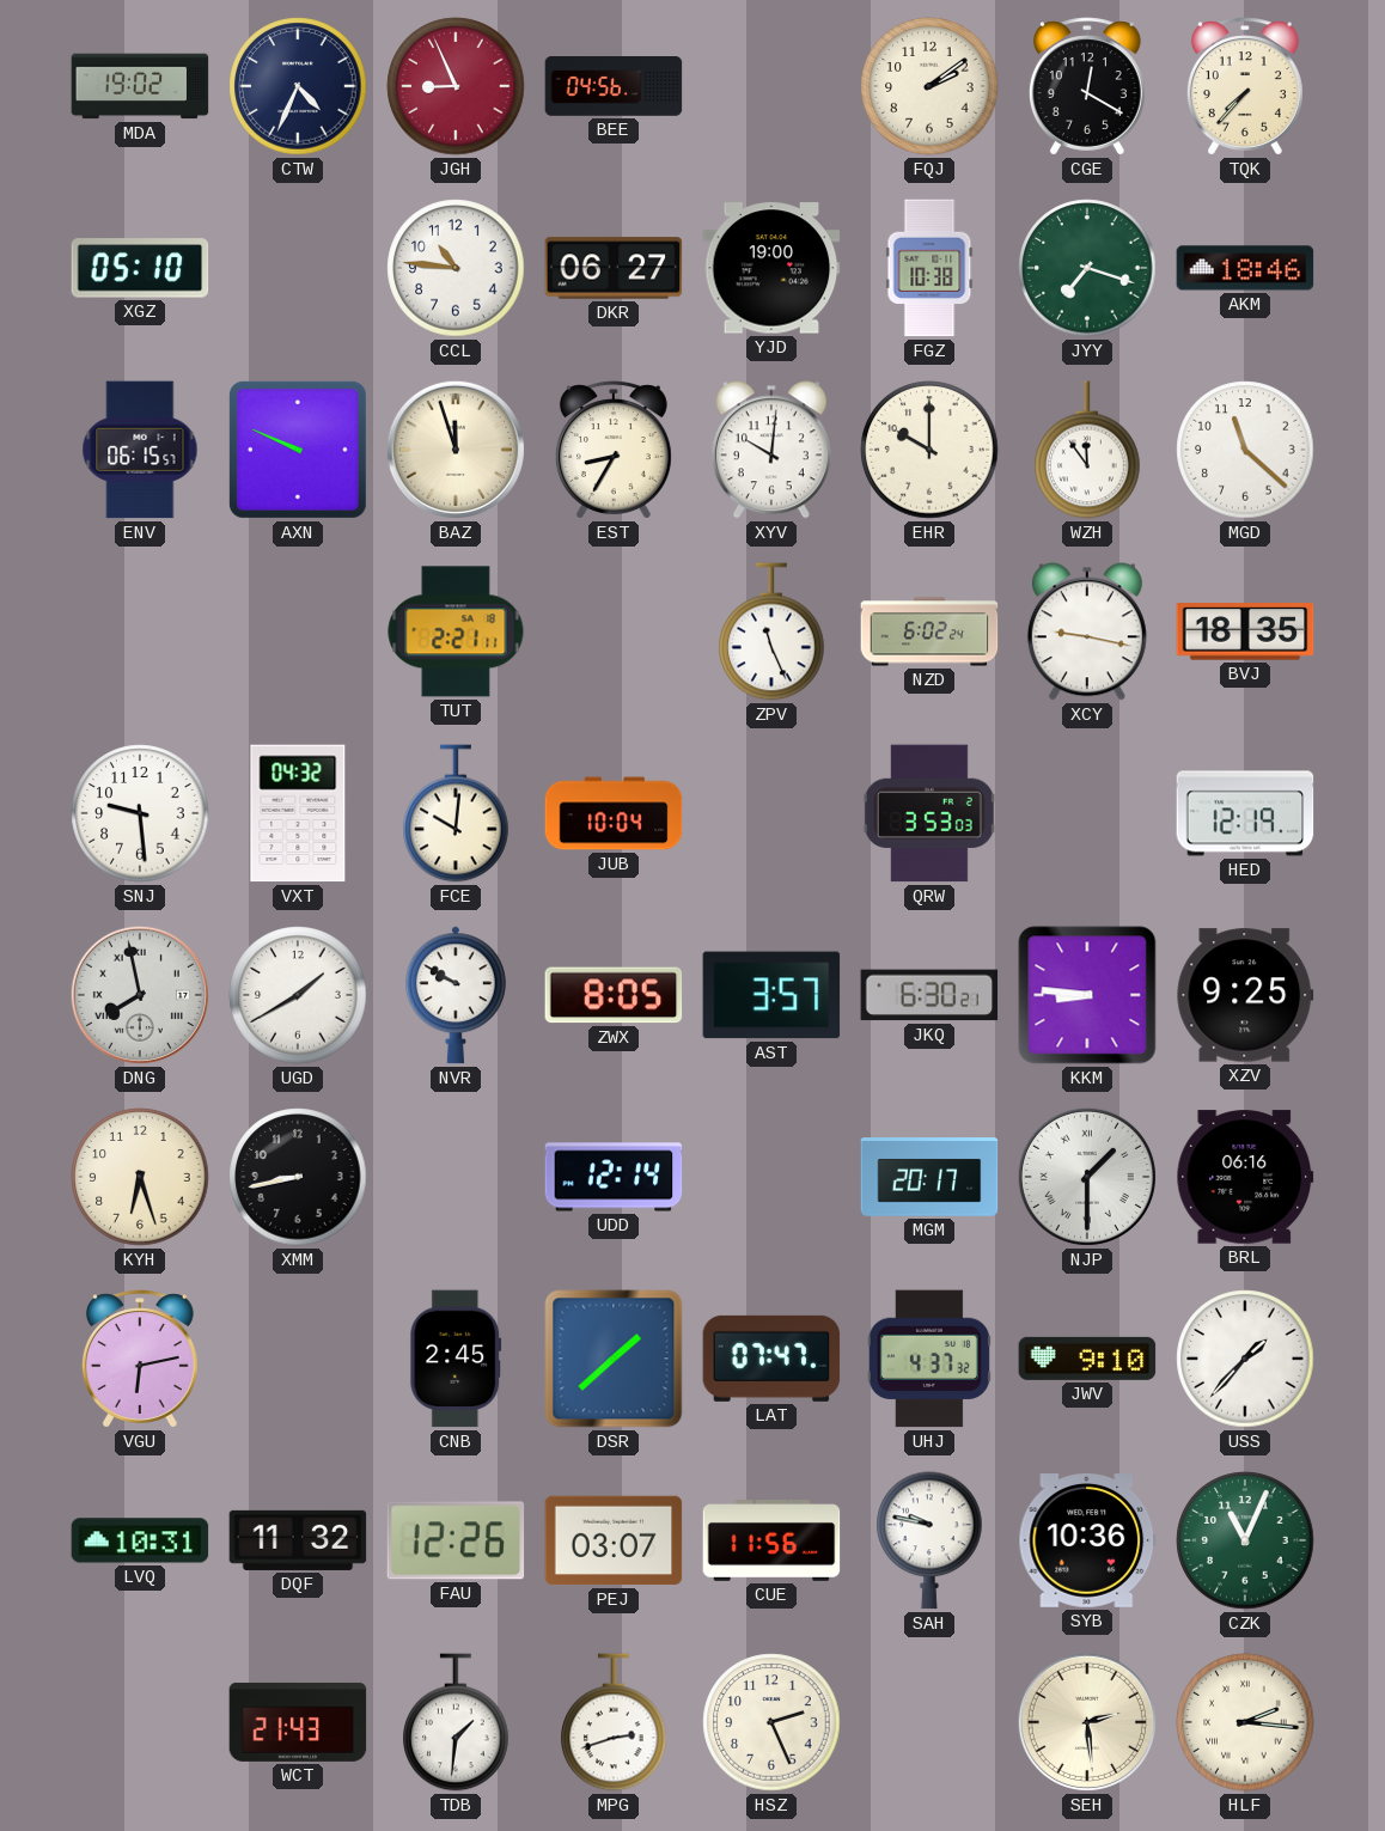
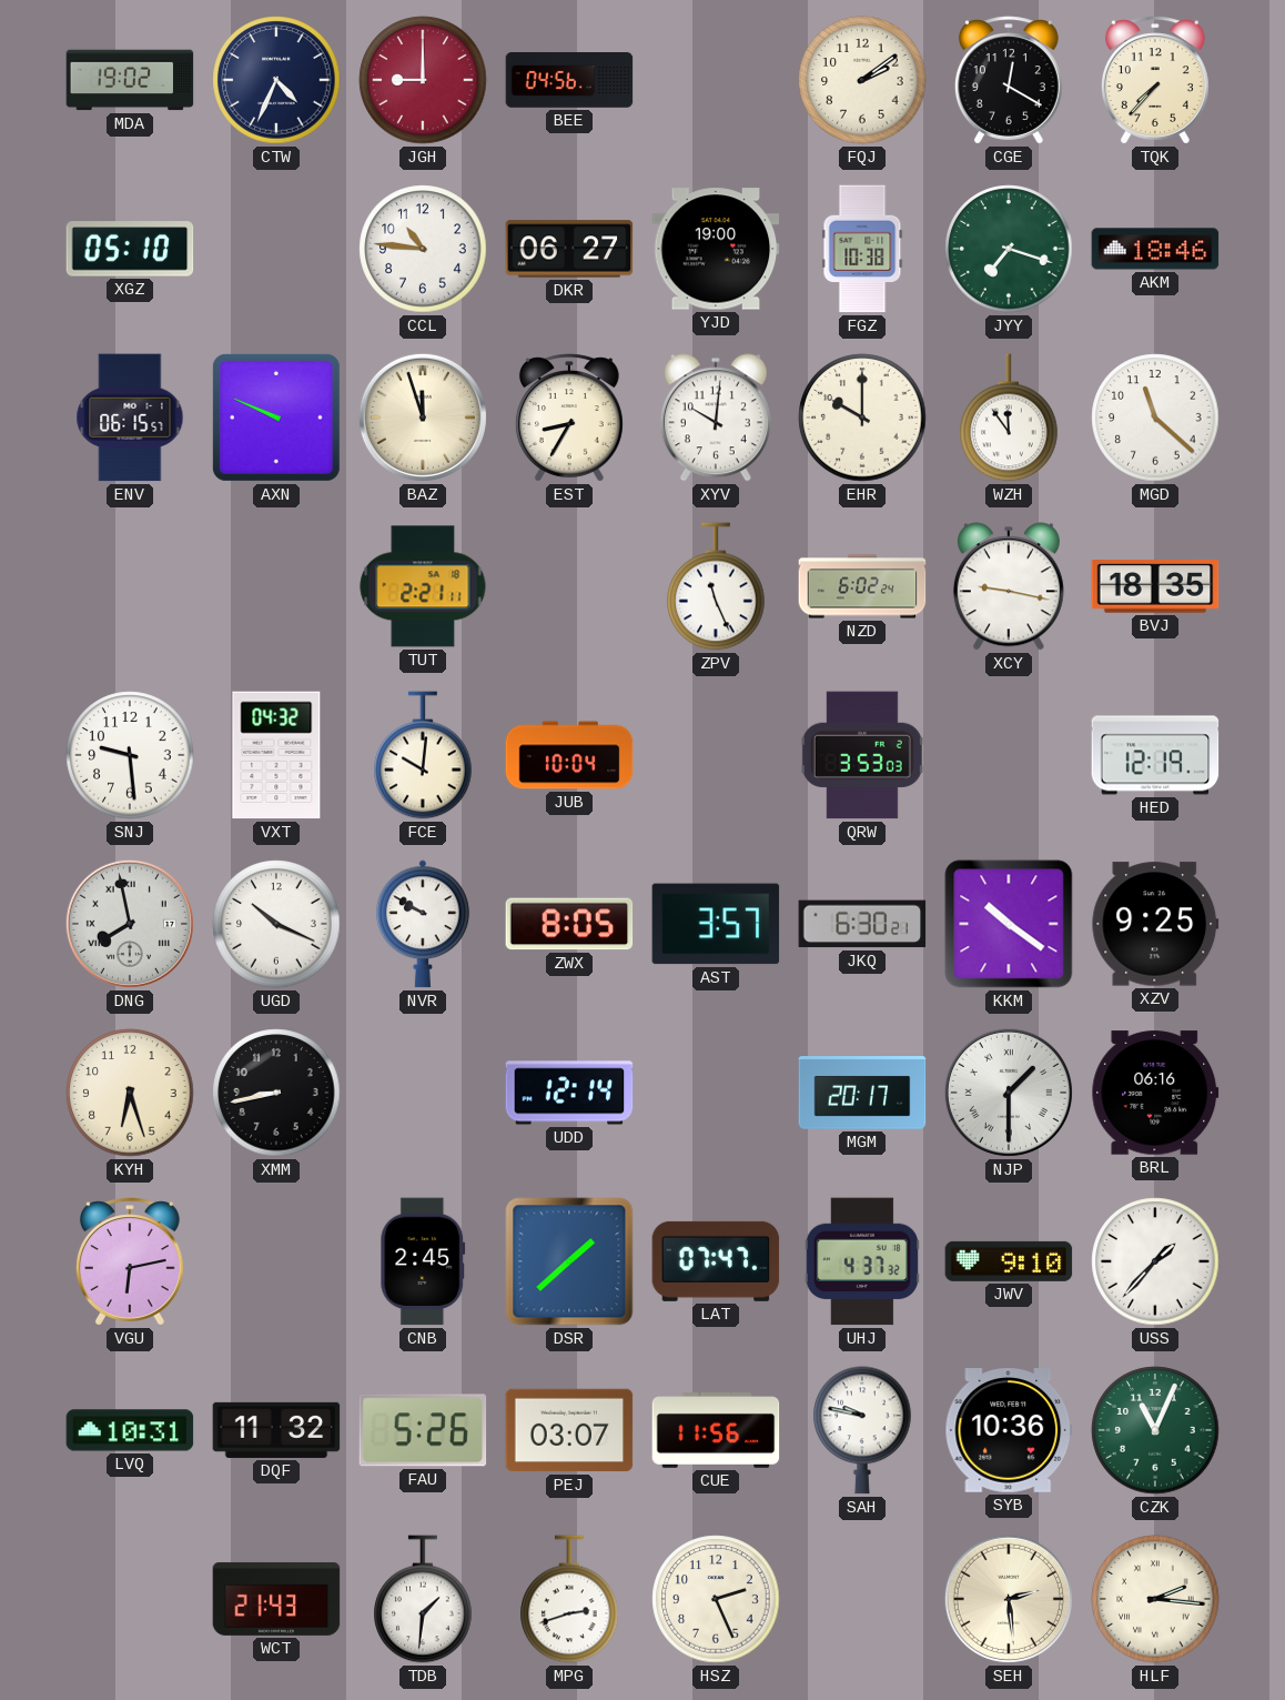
JGH: 8:56 -> 9:00 (423, 80)
UGD: 1:40 -> 10:19 (276, 924)
KKM: 8:46 -> 10:21 (1009, 924)
FAU: 12:26 -> 5:26 (423, 1430)
